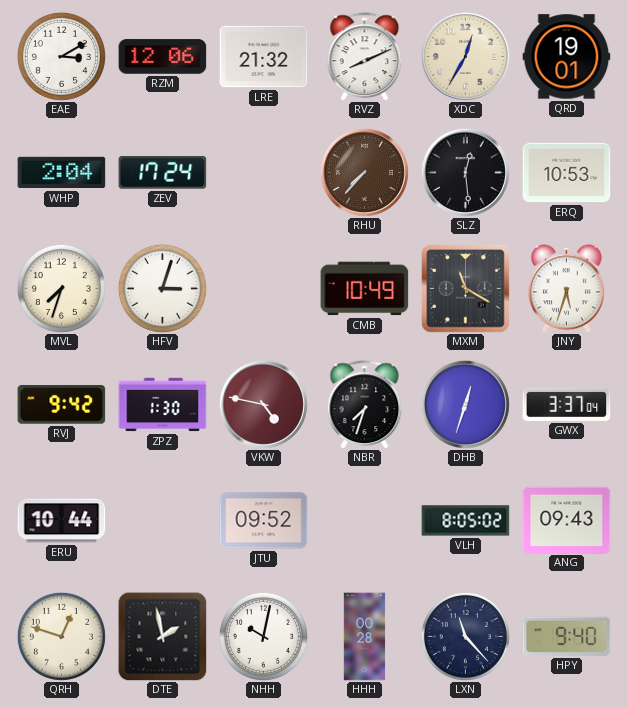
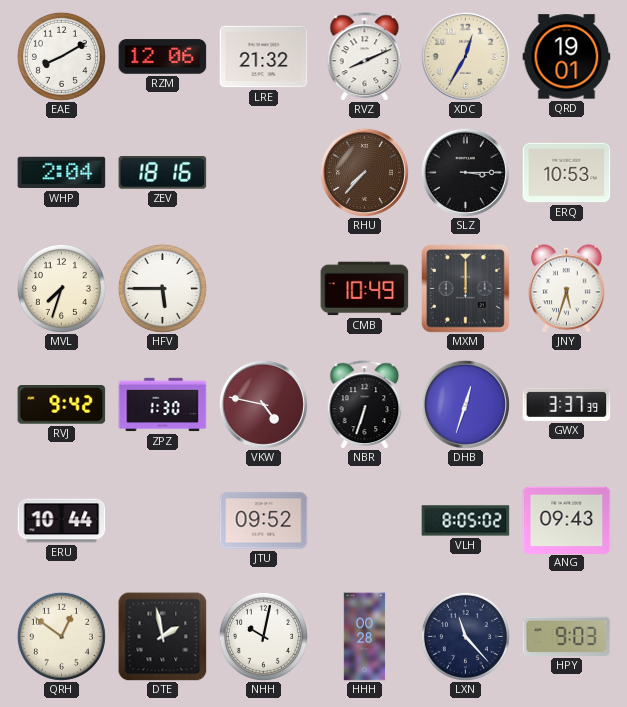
EAE: 3:10 -> 8:10 (61, 56)
ZEV: 17:24 -> 18:16 (163, 173)
SLZ: 12:29 -> 3:15 (465, 172)
HFV: 3:03 -> 5:45 (162, 288)
MXM: 11:20 -> 12:00 (466, 289)
NBR: 7:33 -> 6:33 (365, 404)
GWX: 3:37:04 -> 3:37:39 (567, 404)
QRH: 12:48 -> 12:51 (61, 636)
HPY: 9:40 -> 9:03 (567, 636)
